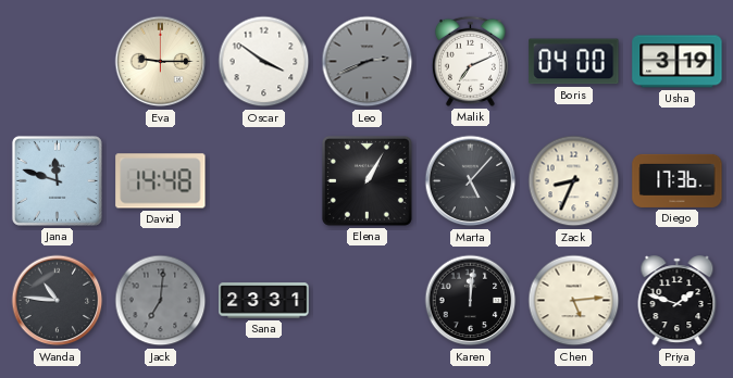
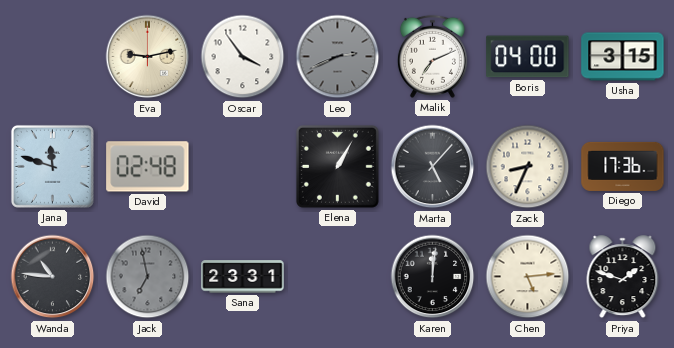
Eva: 9:15 -> 9:13 (148, 57)
Oscar: 3:51 -> 3:54 (243, 57)
Usha: 3:19 -> 3:15 (623, 57)
David: 14:48 -> 02:48 (148, 167)
Jack: 7:01 -> 6:58 (148, 277)
